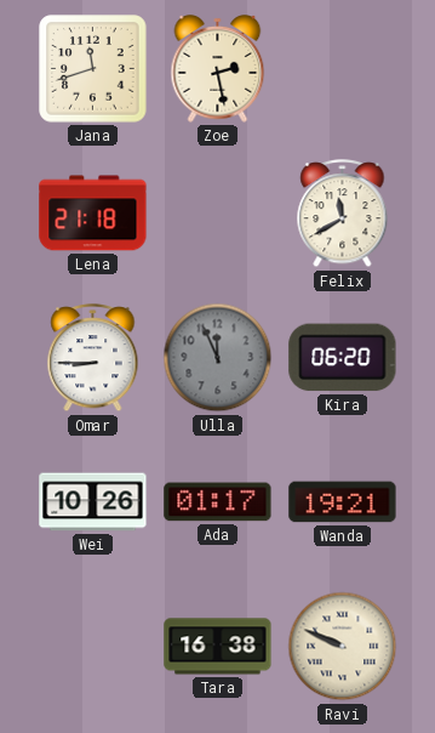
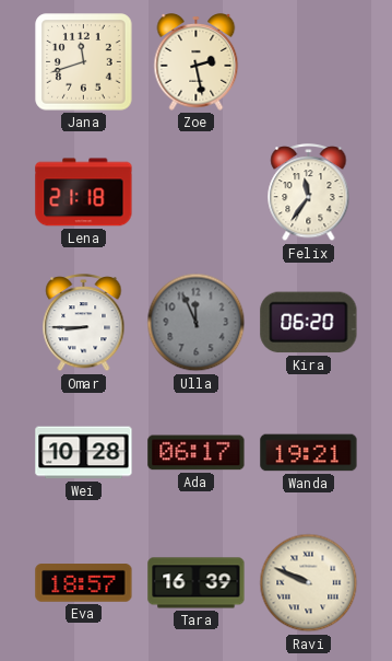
Felix: 11:40 -> 11:36 (309, 194)
Wei: 10:26 -> 10:28 (84, 453)
Ada: 01:17 -> 06:17 (197, 453)
Eva: none -> 18:57 (84, 583)
Tara: 16:38 -> 16:39 (197, 583)
